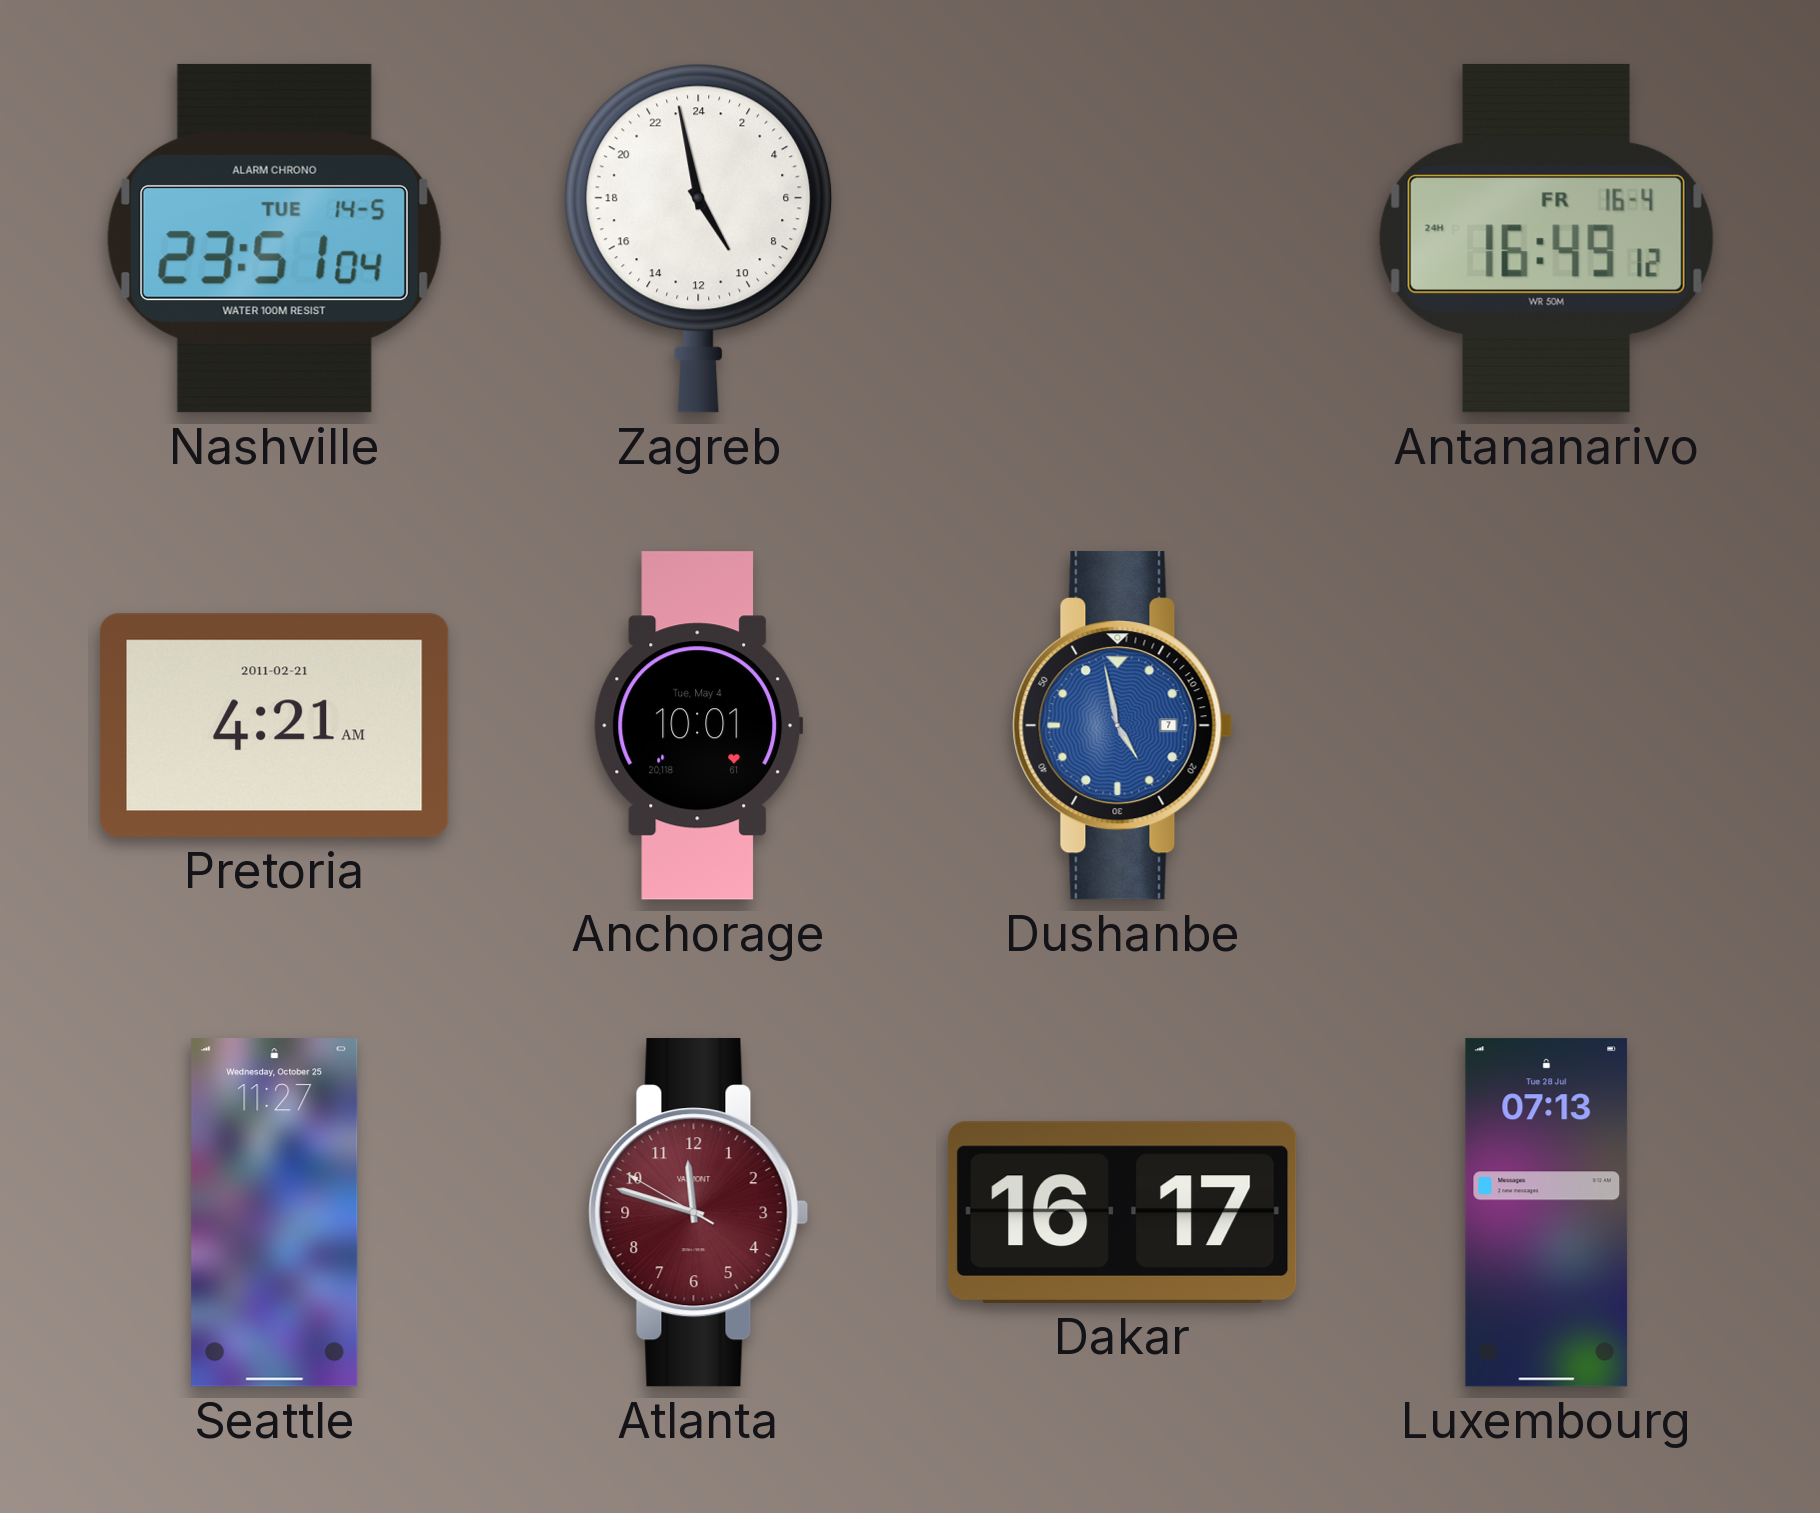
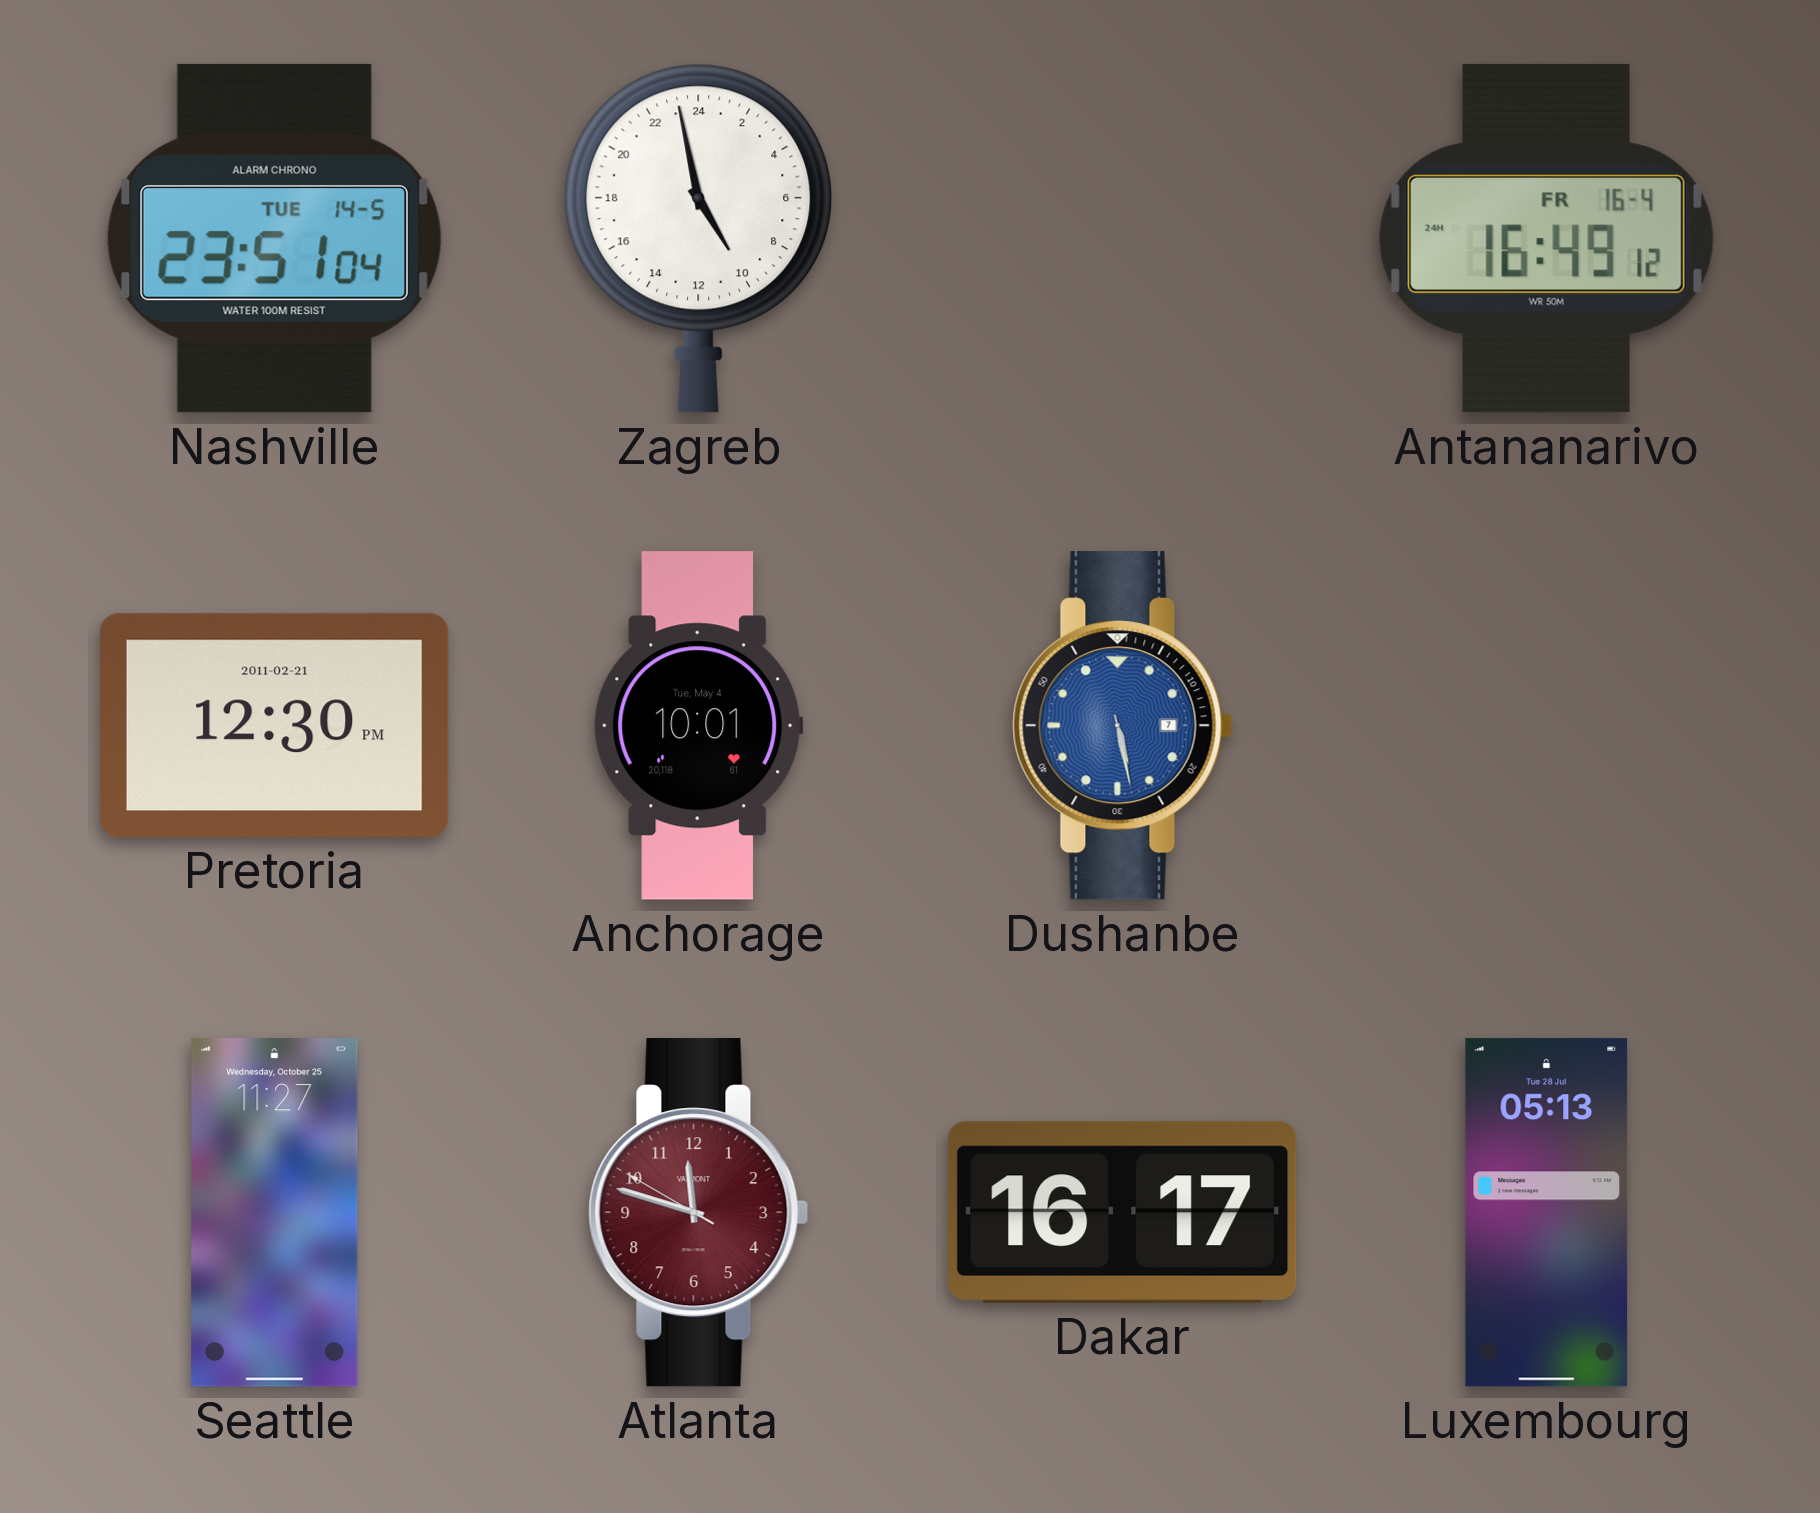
Pretoria: 4:21 -> 12:30 (274, 725)
Dushanbe: 4:58 -> 5:28 (1123, 726)
Luxembourg: 07:13 -> 05:13 (1547, 1213)
